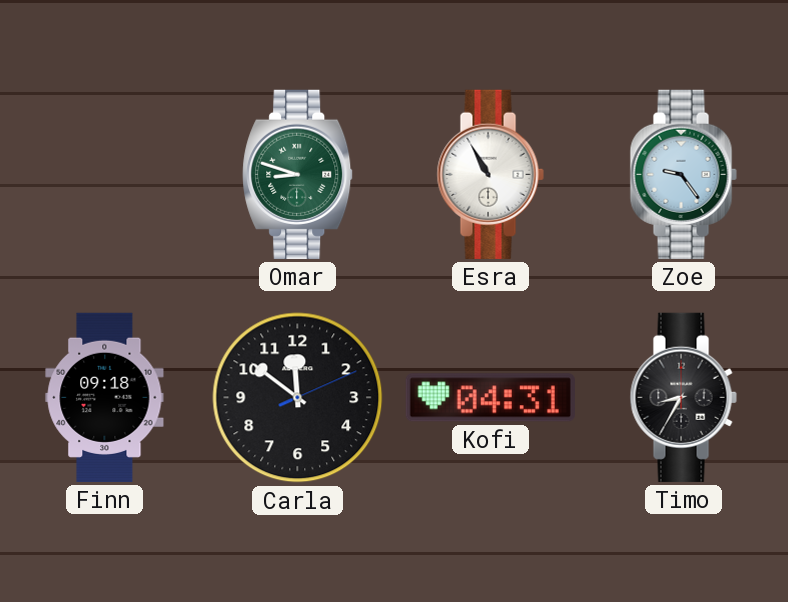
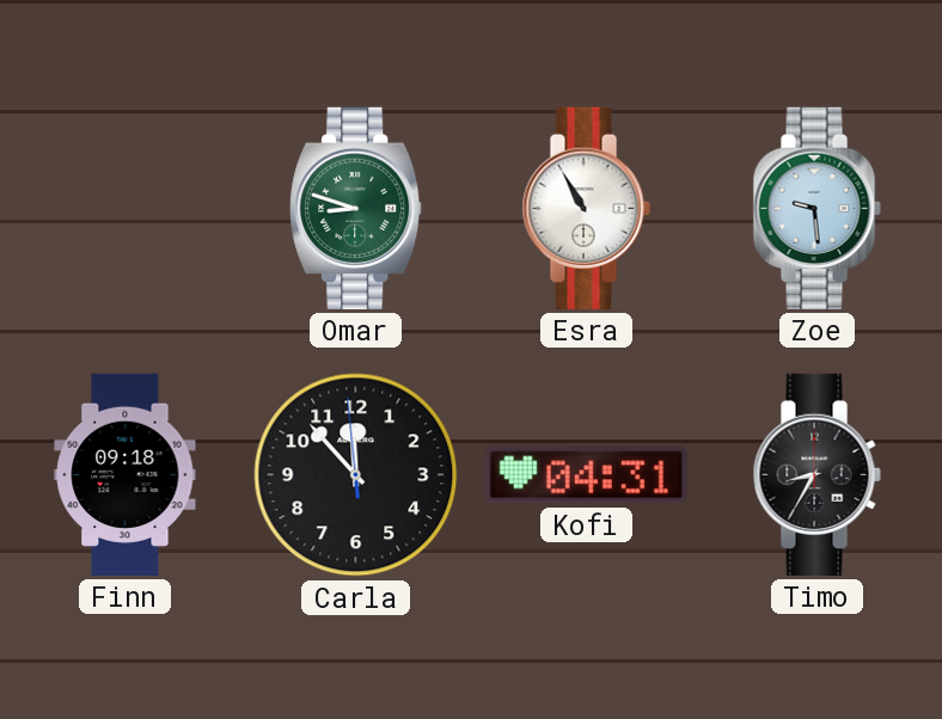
Zoe: 9:24 -> 9:29 (816, 208)
Carla: 11:51 -> 11:52 (356, 475)
